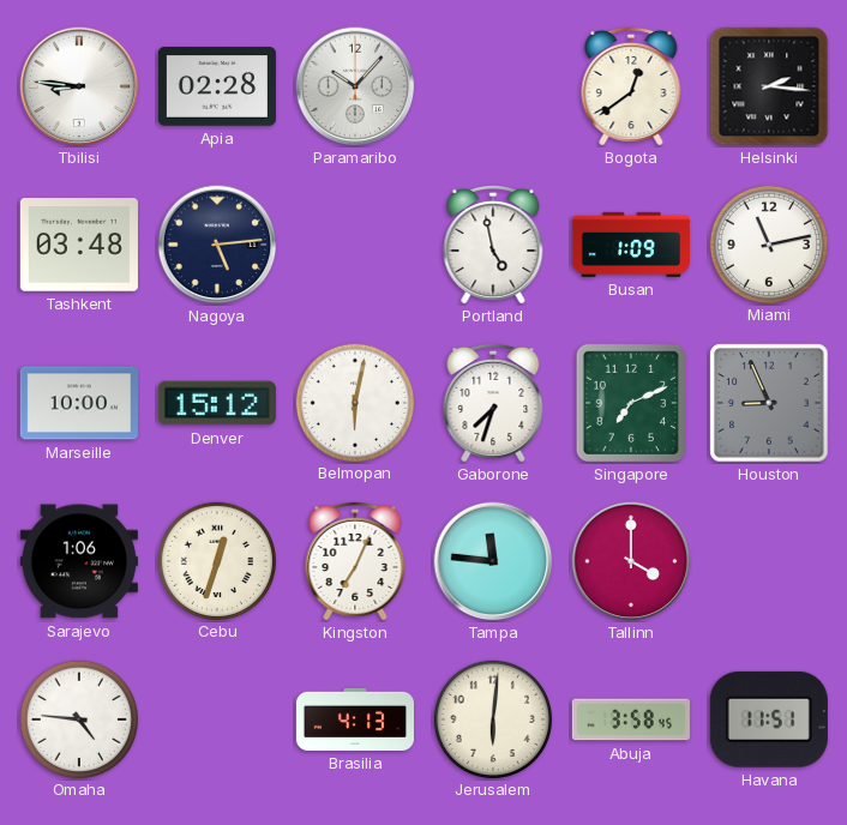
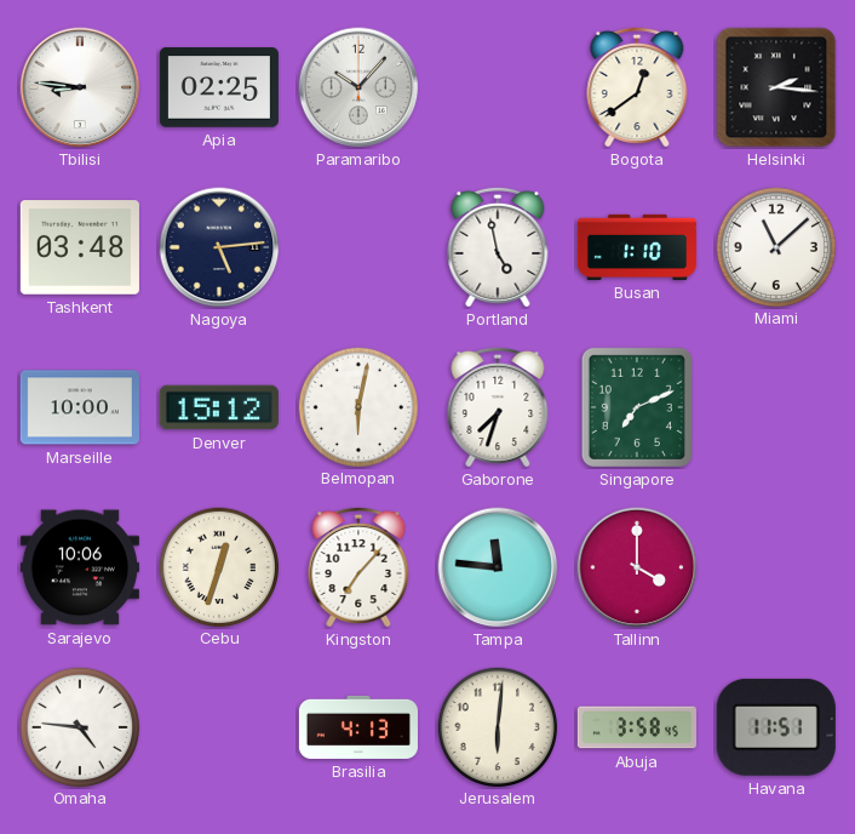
Apia: 02:28 -> 02:25 (219, 87)
Busan: 1:09 -> 1:10 (637, 247)
Miami: 11:13 -> 11:08 (775, 246)
Houston: 8:56 -> none (769, 403)
Sarajevo: 1:06 -> 10:06 (80, 567)
Kingston: 7:04 -> 7:07 (358, 567)
